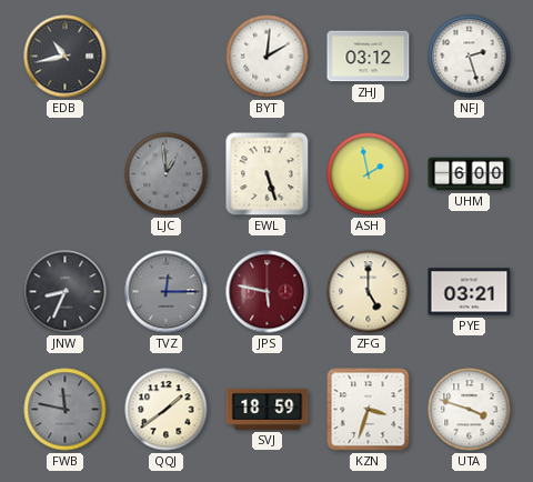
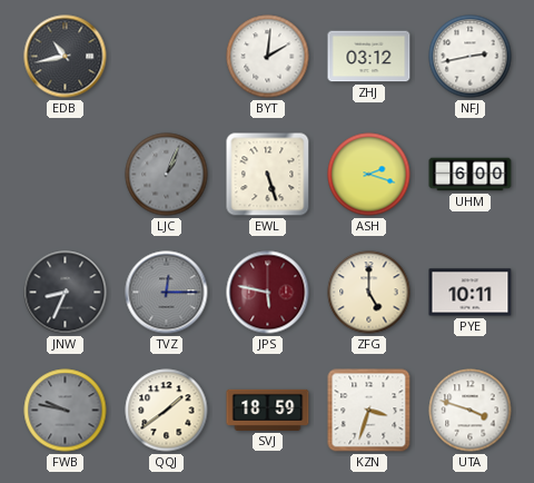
NFJ: 2:27 -> 2:43 (471, 57)
LJC: 12:59 -> 1:04 (167, 175)
ASH: 1:58 -> 2:18 (369, 175)
PYE: 03:21 -> 10:11 (471, 293)
FWB: 11:47 -> 9:47 (66, 411)
